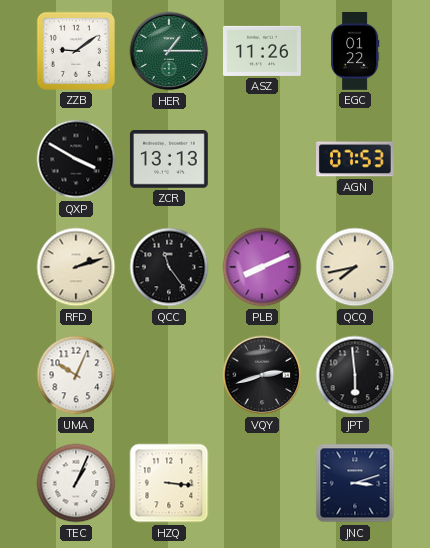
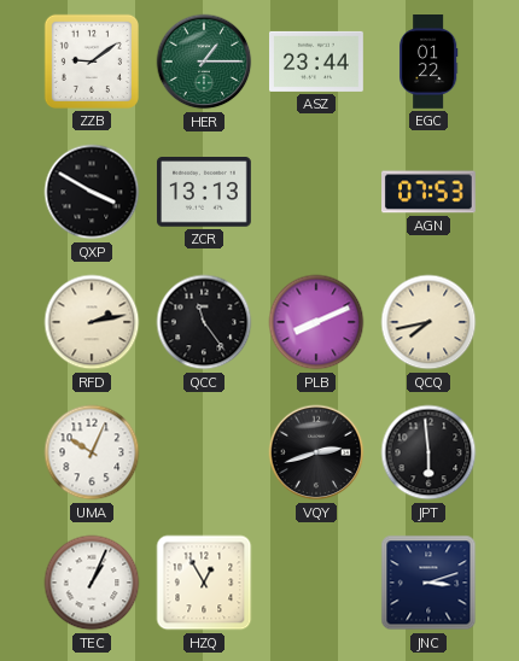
ASZ: 11:26 -> 23:44 (317, 62)
RFD: 2:12 -> 2:13 (92, 322)
HZQ: 3:16 -> 12:55 (204, 583)
